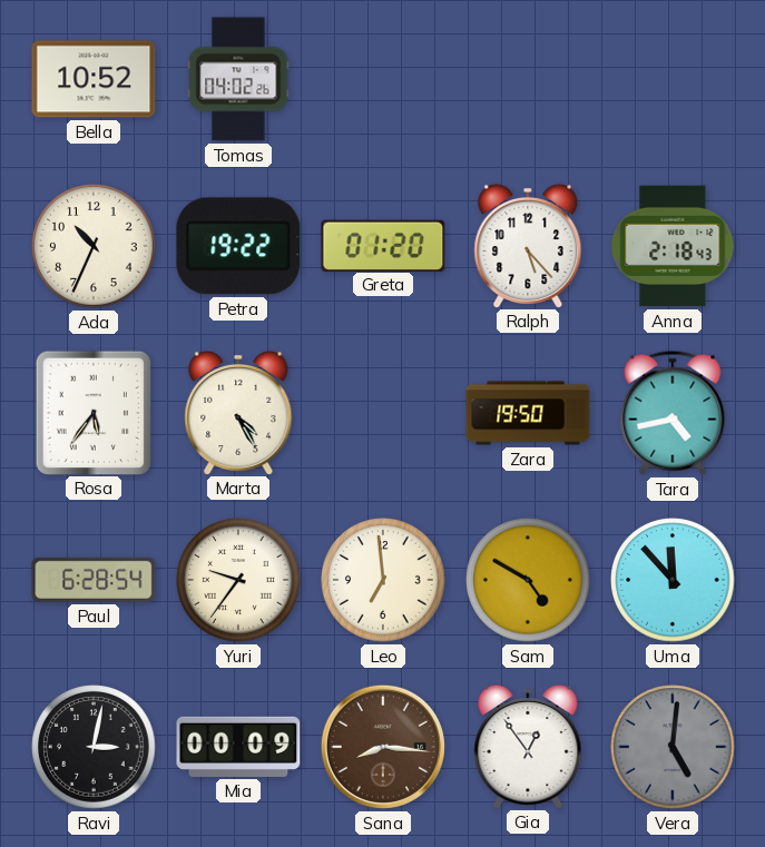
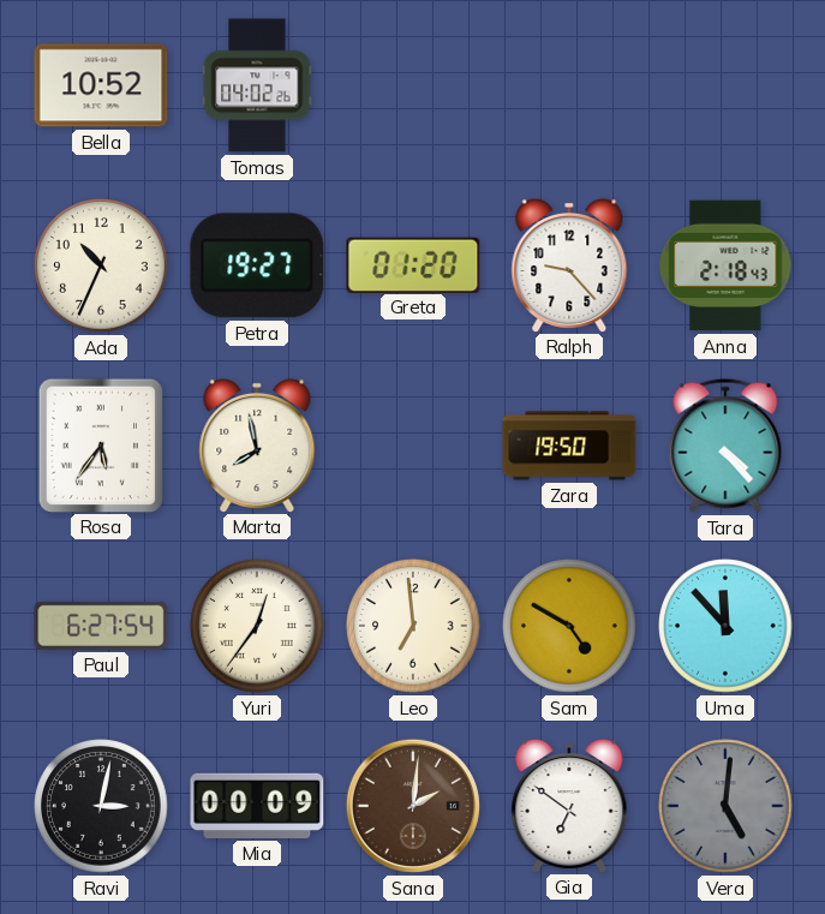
Petra: 19:22 -> 19:27 (257, 265)
Ralph: 5:23 -> 9:23 (569, 264)
Marta: 4:25 -> 7:58 (257, 444)
Tara: 4:43 -> 4:23 (725, 446)
Paul: 6:28 -> 6:27 (101, 626)
Yuri: 9:36 -> 12:36 (257, 626)
Sana: 8:16 -> 2:01 (413, 806)
Gia: 12:54 -> 6:51 (569, 805)
